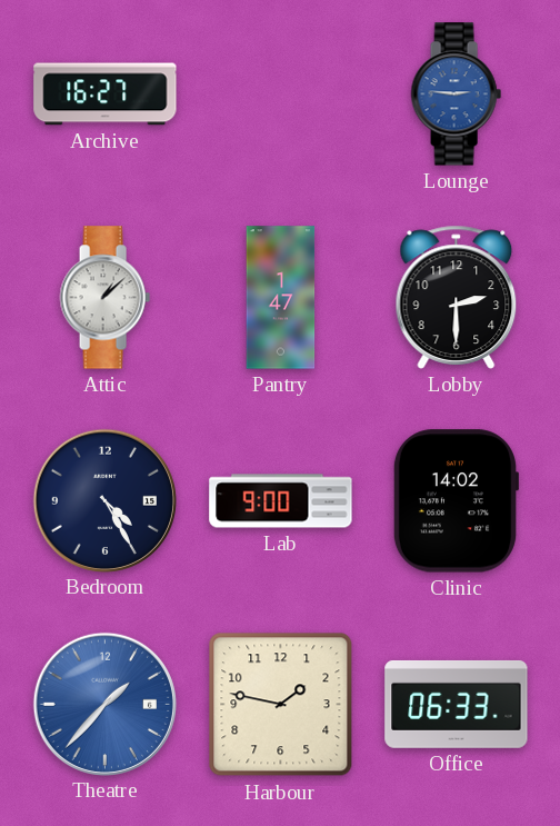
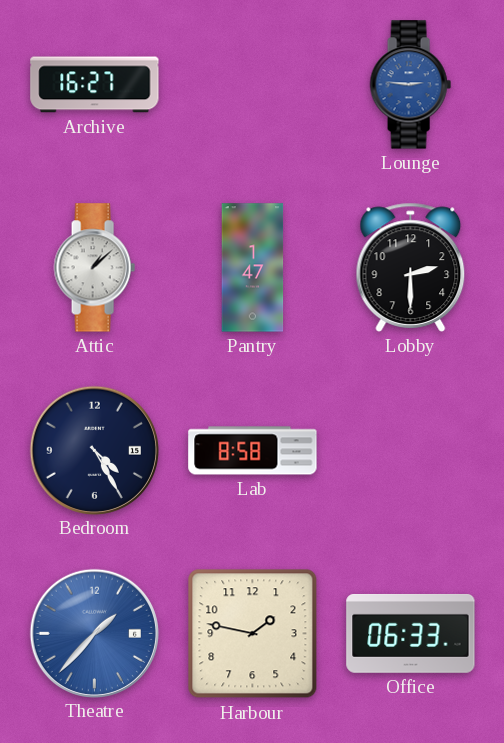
Lab: 9:00 -> 8:58 (253, 451)
Clinic: 14:02 -> none (454, 501)
